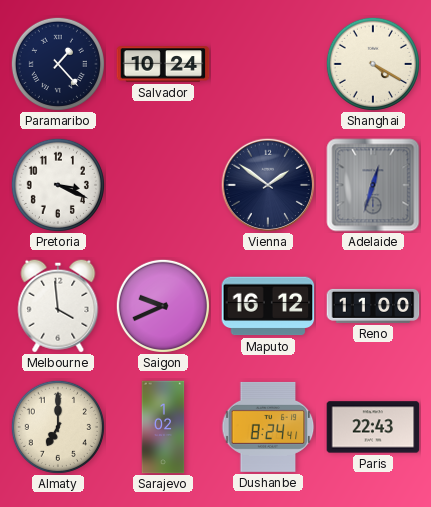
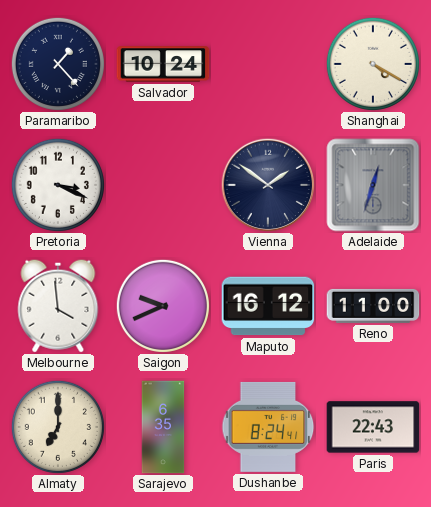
Sarajevo: 1:02 -> 6:35 (163, 427)
